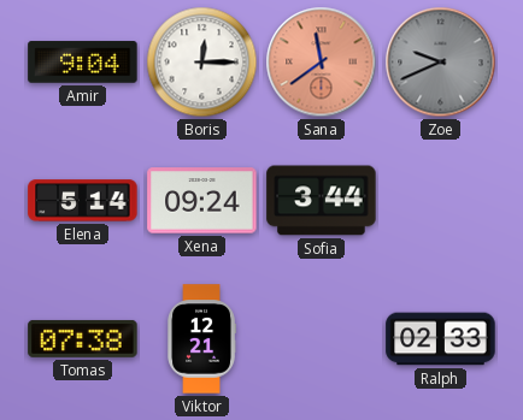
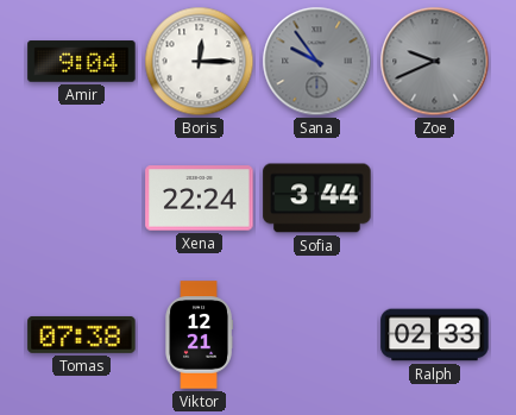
Sana: 11:39 -> 9:54 (317, 62)
Sana dial: salmon -> grey (317, 62)
Elena: 5:14 -> none (83, 201)
Xena: 09:24 -> 22:24 (200, 199)
